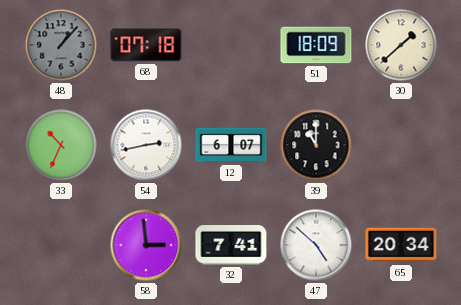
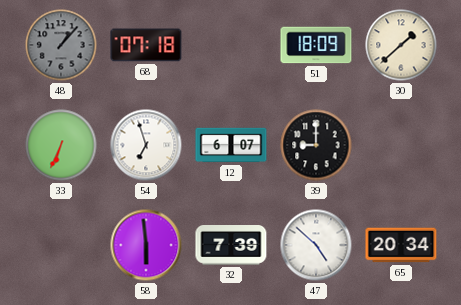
33: 10:34 -> 6:34 (61, 145)
54: 2:43 -> 6:57 (146, 145)
39: 11:00 -> 9:00 (316, 145)
58: 2:59 -> 5:59 (146, 245)
32: 7:41 -> 7:39 (231, 246)
